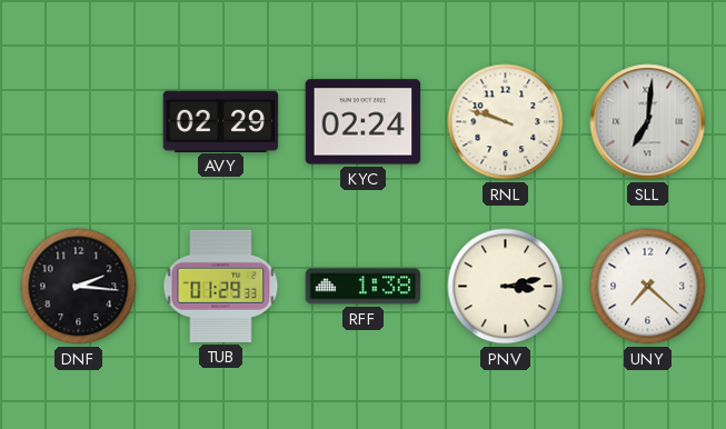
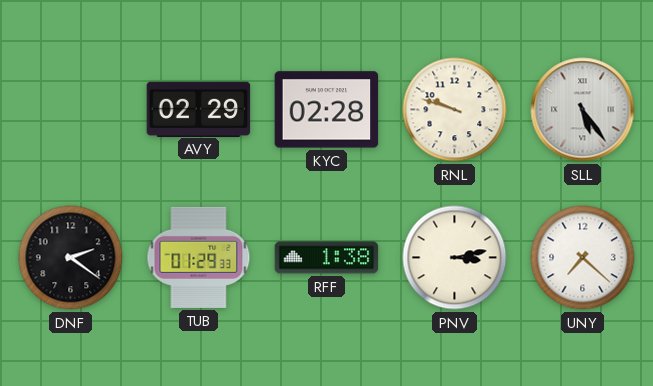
KYC: 02:24 -> 02:28 (327, 110)
SLL: 7:01 -> 5:24 (583, 110)
DNF: 2:16 -> 2:21 (71, 258)
